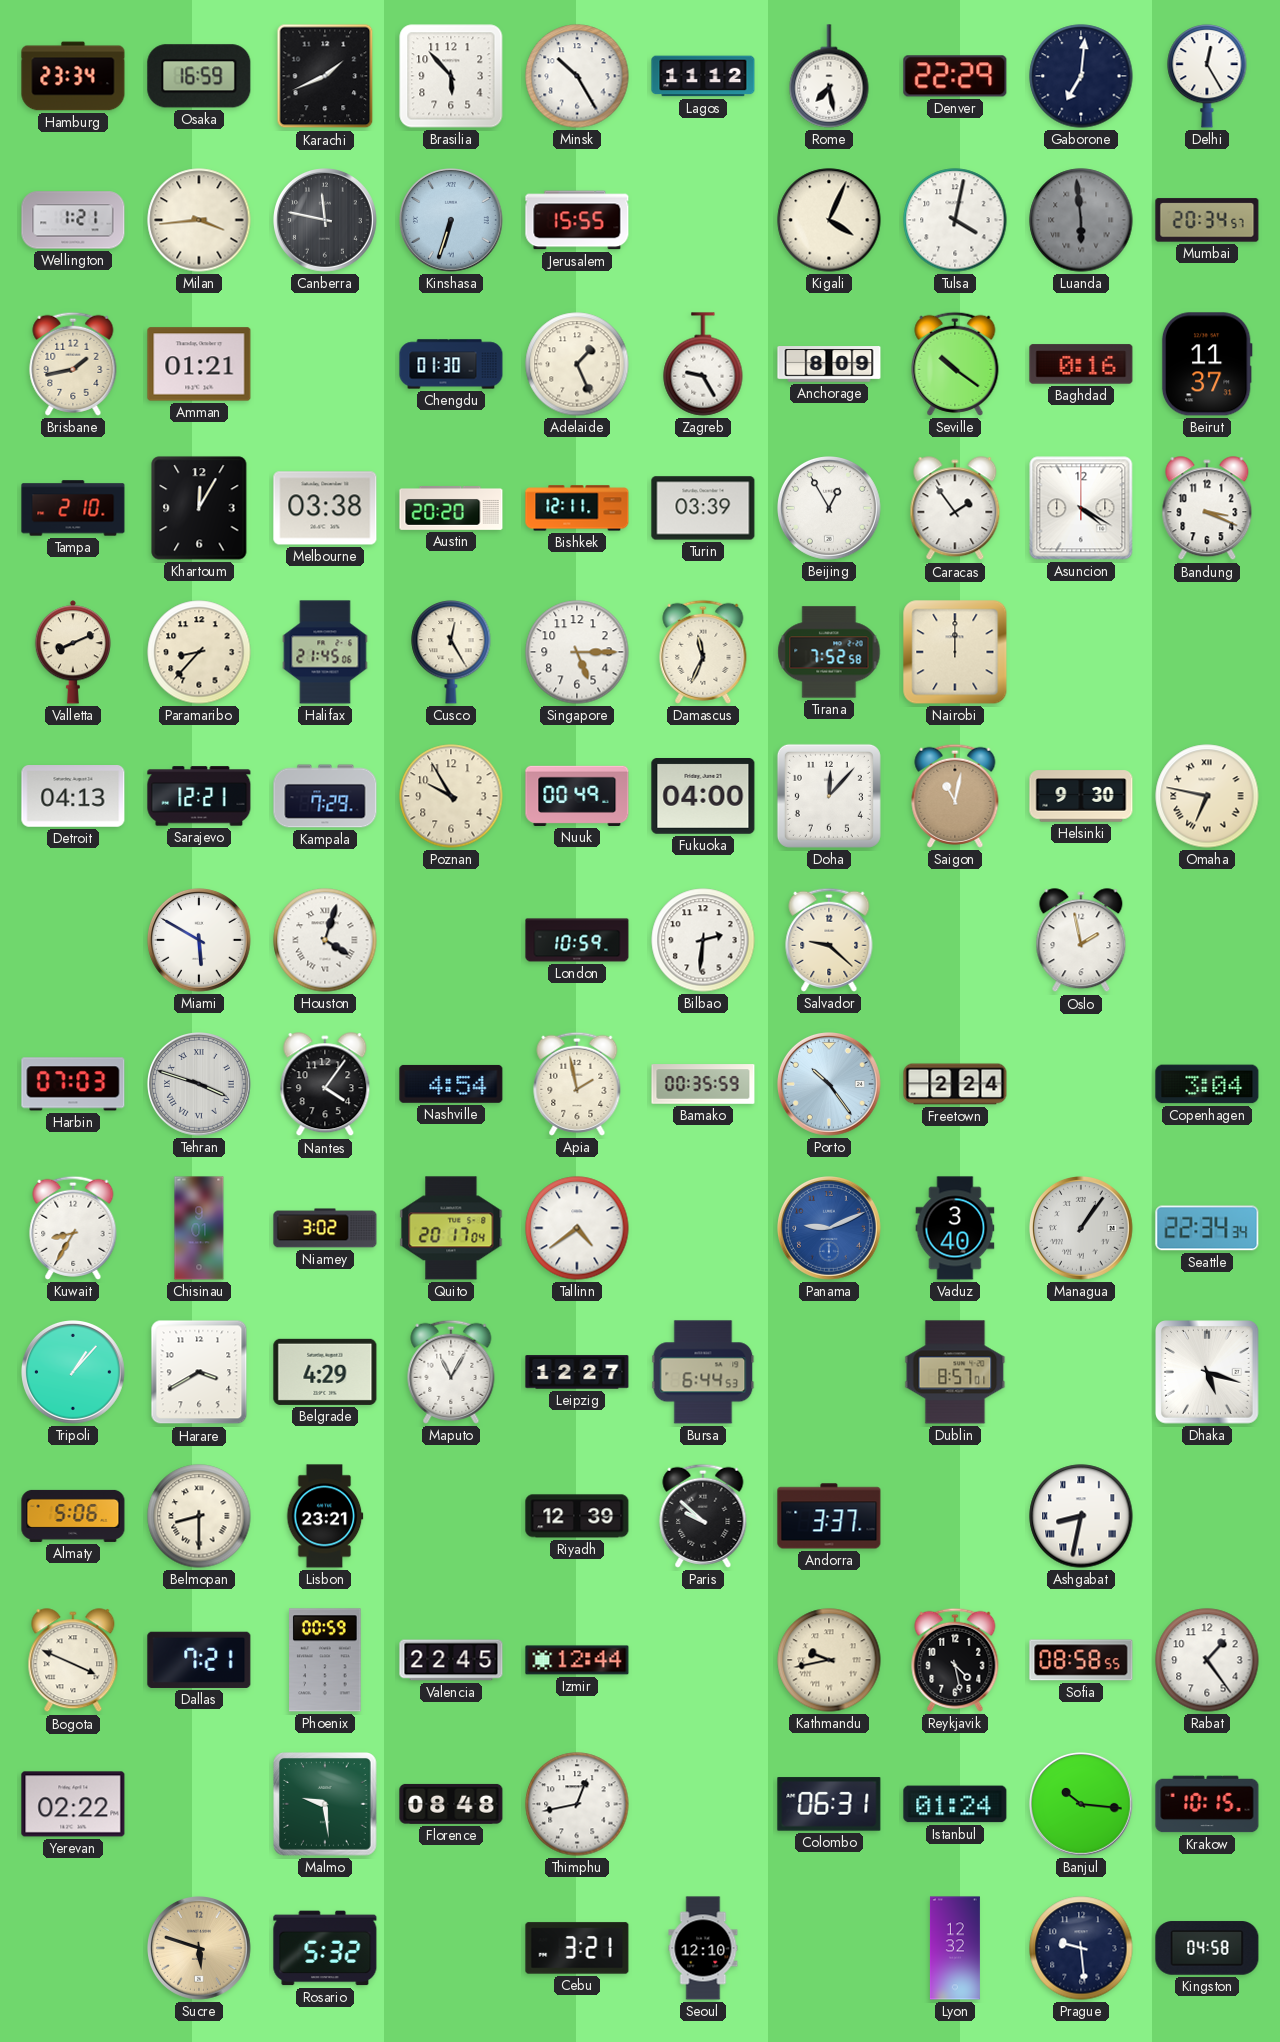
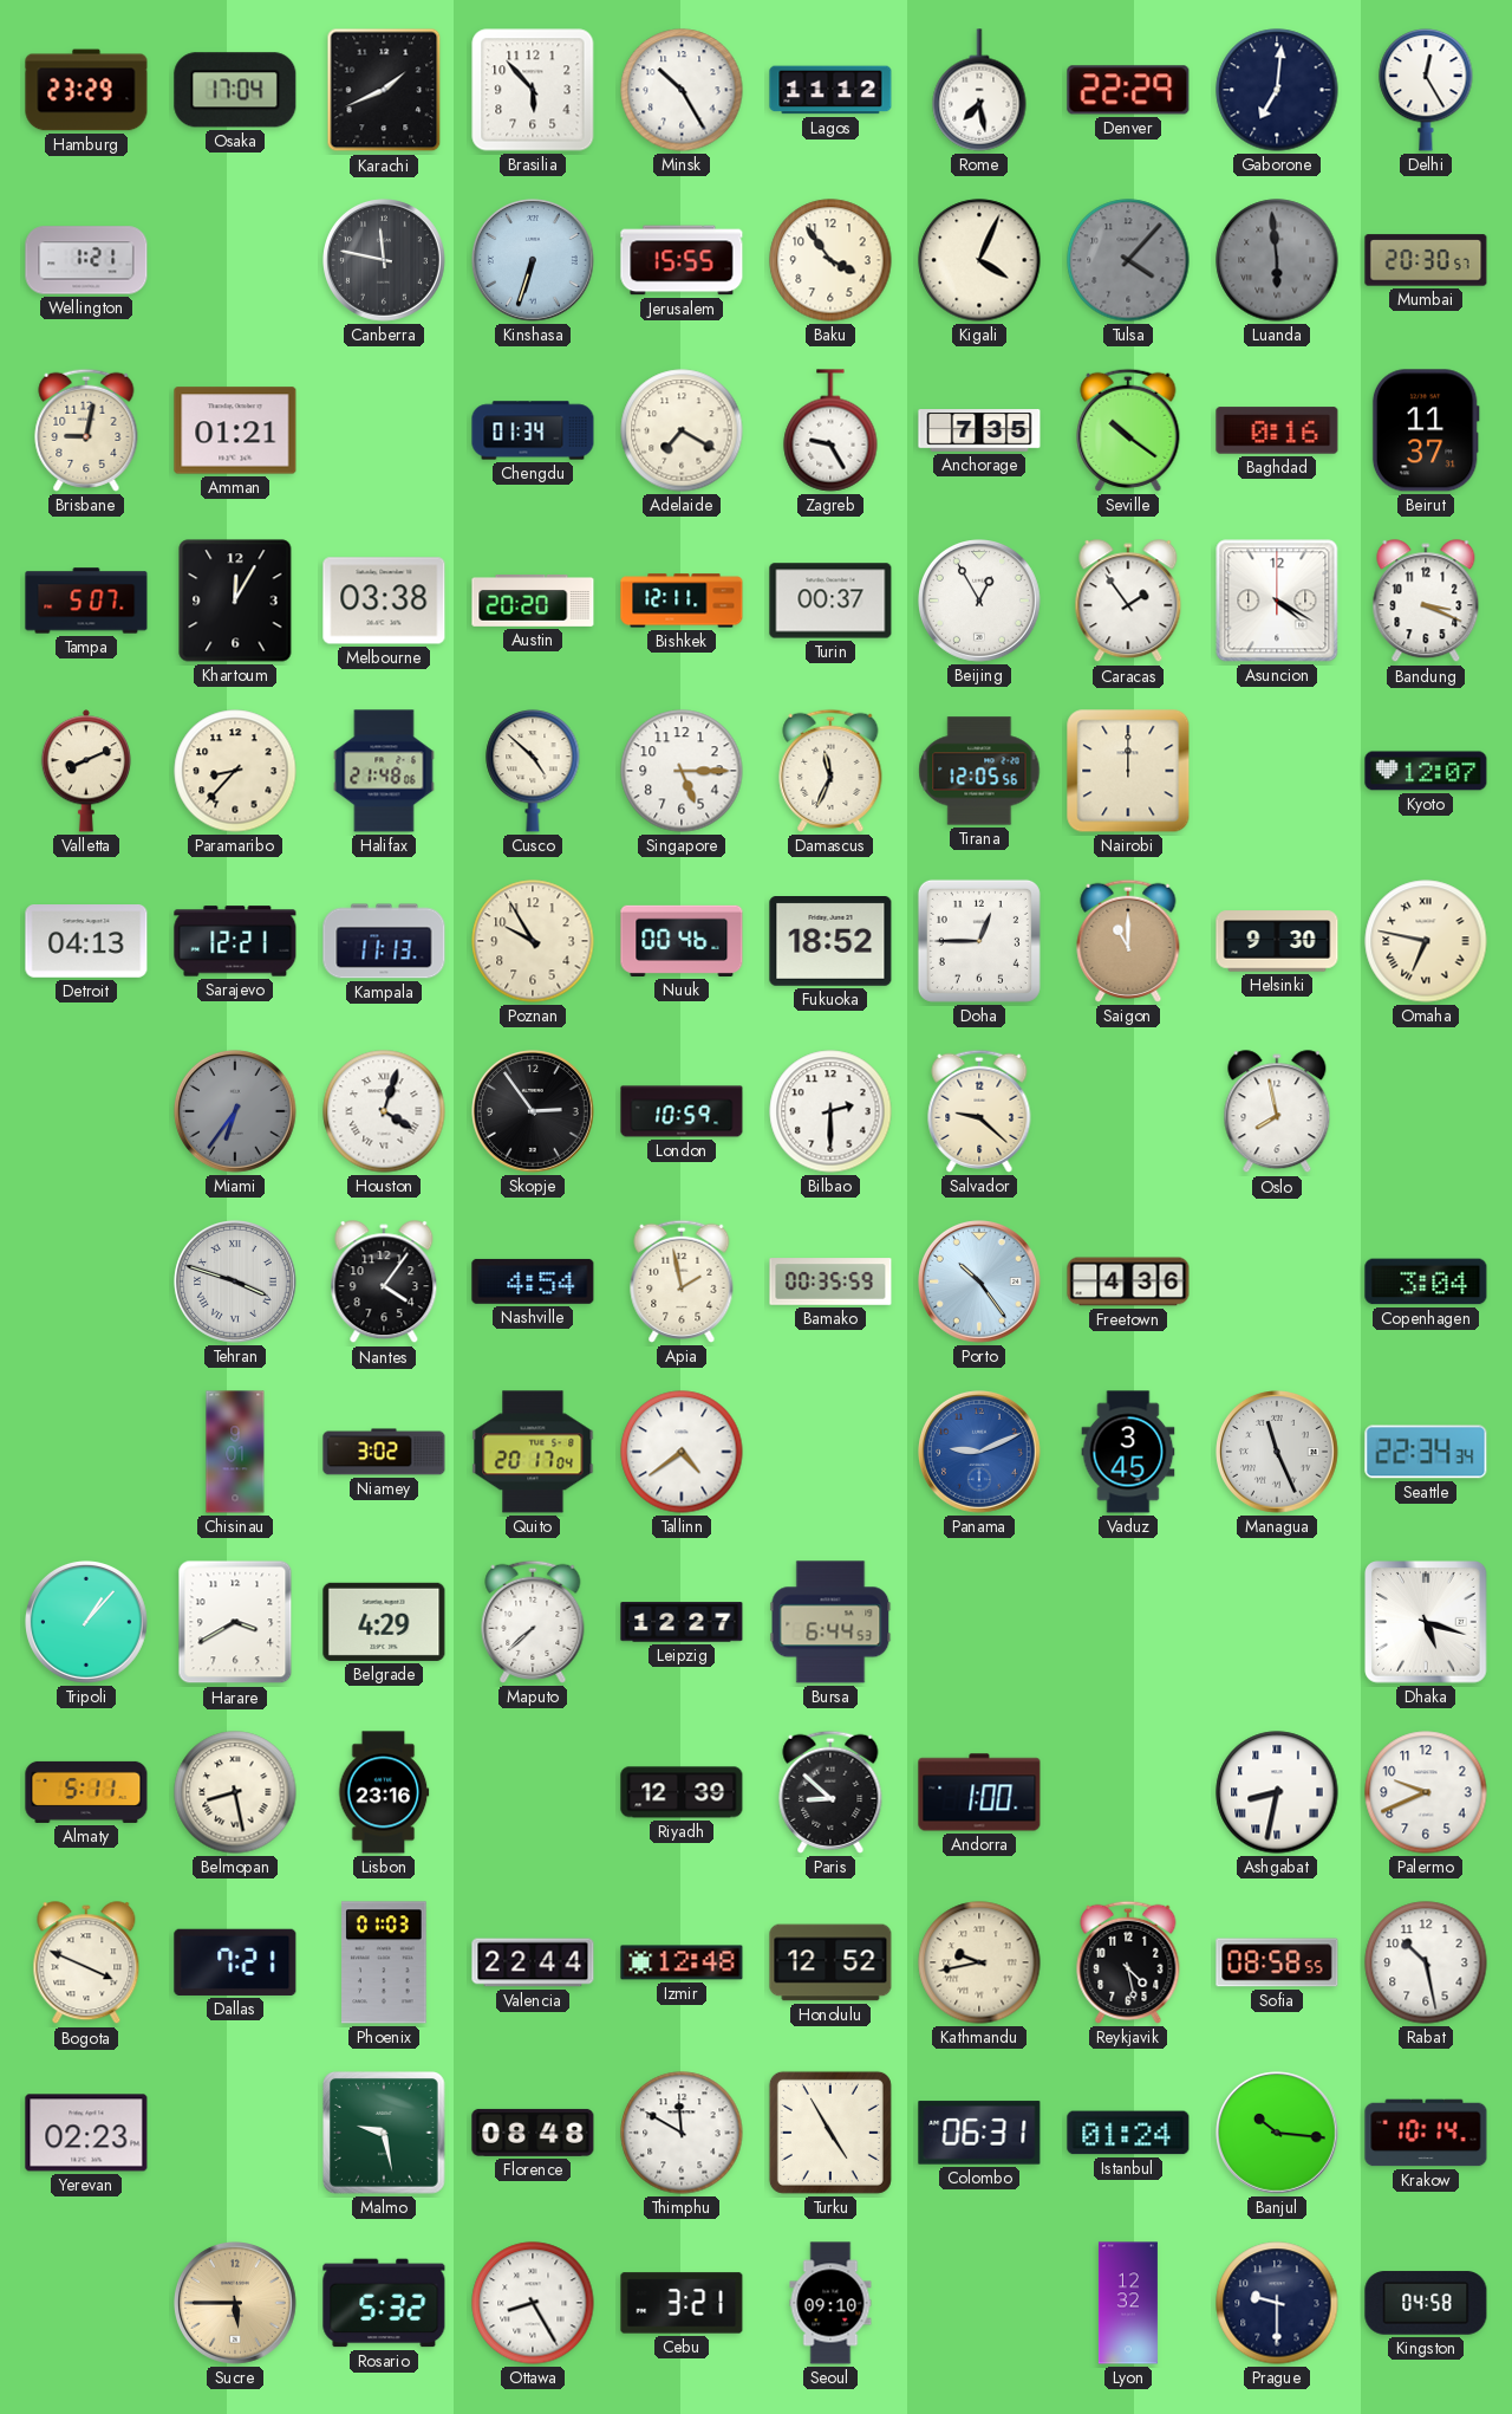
Hamburg: 23:34 -> 23:29 (86, 90)
Osaka: 16:59 -> 17:04 (235, 90)
Milan: 3:44 -> none (199, 220)
Baku: none -> 3:54 (830, 260)
Tulsa: 4:02 -> 4:07 (1128, 260)
Tulsa dial: white -> grey (1128, 260)
Mumbai: 20:34 -> 20:30 (1426, 260)
Brisbane: 1:43 -> 9:02 (86, 430)
Chengdu: 01:30 -> 01:34 (533, 430)
Adelaide: 1:26 -> 7:20 (682, 430)
Anchorage: 8:09 -> 7:35 (979, 430)
Tampa: 2:10 -> 5:07 (86, 601)
Turin: 03:39 -> 00:37 (830, 601)
Halifax: 21:45 -> 21:48 (384, 771)
Cusco: 12:25 -> 4:52 (533, 771)
Tirana: 7:52 -> 12:05 (979, 771)
Kyoto: none -> 12:07 (1426, 771)
Kampala: 7:29 -> 11:13 (384, 941)
Nuuk: 00:49 -> 00:46 (682, 941)
Fukuoka: 04:00 -> 18:52 (830, 942)
Doha: 12:07 -> 12:45 (979, 941)
Saigon: 11:02 -> 11:00 (1128, 941)
Miami: 5:50 -> 6:36 (236, 1112)
Miami dial: white -> grey (236, 1112)
Skopje: none -> 2:54 (534, 1112)
Bilbao: 2:31 -> 2:30 (830, 1111)
Oslo: 1:58 -> 7:58 (1277, 1112)
Harbin: 07:03 -> none (73, 1084)
Freetown: 2:24 -> 4:36 (1128, 1281)
Kuwait: 8:35 -> none (73, 1228)
Vaduz: 3:40 -> 3:45 (1128, 1452)
Managua: 1:06 -> 11:26 (1278, 1453)
Maputo: 11:05 -> 7:38 (533, 1622)
Dublin: 8:57 -> none (955, 1372)
Almaty: 5:06 -> 5:11 (86, 1792)
Belmopan: 8:30 -> 8:28 (235, 1792)
Lisbon: 23:21 -> 23:16 (384, 1792)
Paris: 9:52 -> 8:52 (830, 1792)
Andorra: 3:37 -> 1:00 (979, 1792)
Palermo: none -> 9:41 (1426, 1792)
Phoenix: 00:59 -> 01:03 (384, 1962)
Valencia: 22:45 -> 22:44 (533, 1962)
Izmir: 12:44 -> 12:48 (682, 1962)
Honolulu: none -> 12:52 (830, 1962)
Rabat: 1:24 -> 10:28 (1426, 1962)
Yerevan: 02:22 -> 02:23 (86, 2133)
Malmo: 9:29 -> 9:28 (384, 2133)
Thimphu: 12:43 -> 11:50 (682, 2133)
Turku: none -> 4:55 (830, 2133)
Krakow: 10:15 -> 10:14 (1426, 2133)
Sucre: 5:48 -> 5:45 (236, 2304)
Ottawa: none -> 8:25 (533, 2303)
Seoul: 12:10 -> 09:10 (830, 2303)
Prague: 9:29 -> 9:30 (1277, 2303)
